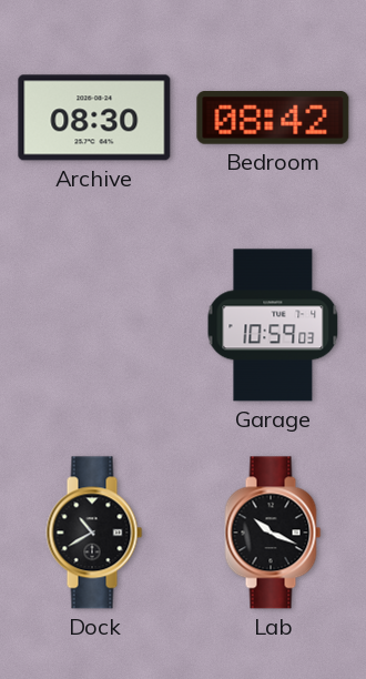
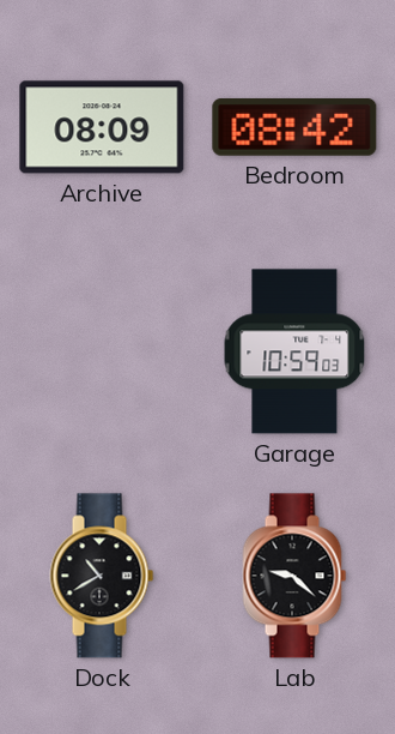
Archive: 08:30 -> 08:09 (102, 127)
Lab: 10:19 -> 9:22 (294, 576)
